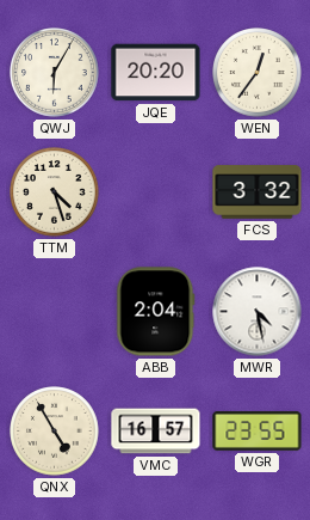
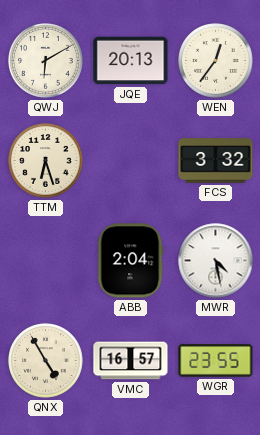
QWJ: 6:05 -> 6:10 (46, 61)
JQE: 20:20 -> 20:13 (131, 61)
TTM: 4:27 -> 6:27 (46, 161)
